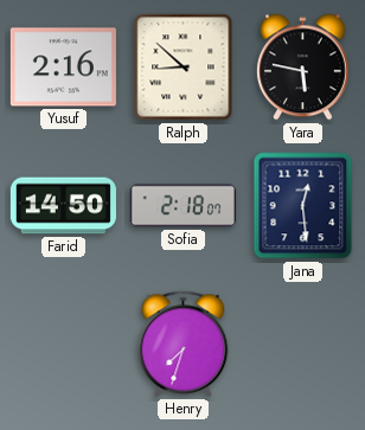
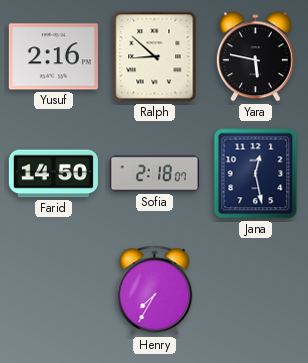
Jana: 12:29 -> 12:28 (256, 174)
Henry: 7:33 -> 7:35 (155, 290)
